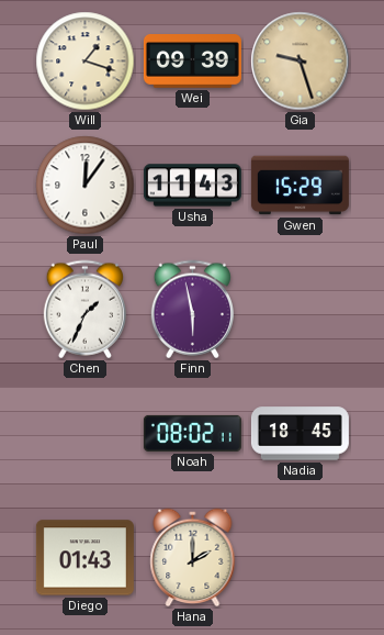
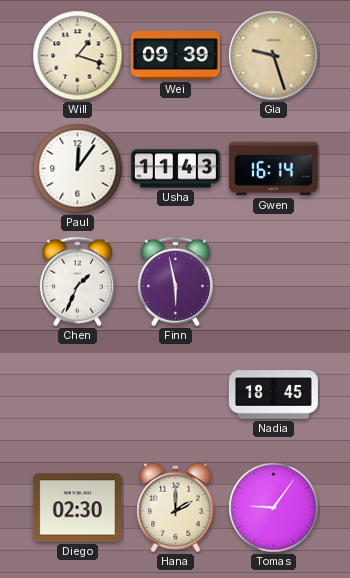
Gwen: 15:29 -> 16:14 (273, 169)
Noah: 08:02 -> none (192, 433)
Diego: 01:43 -> 02:30 (77, 508)
Tomas: none -> 9:06 (274, 508)
